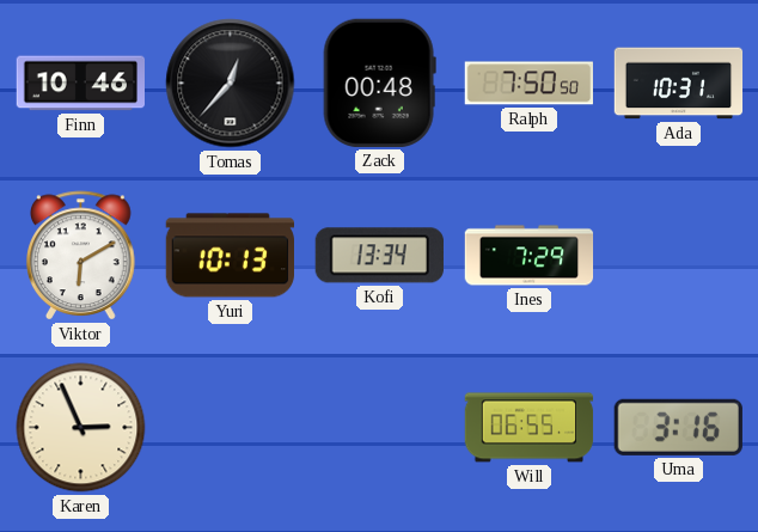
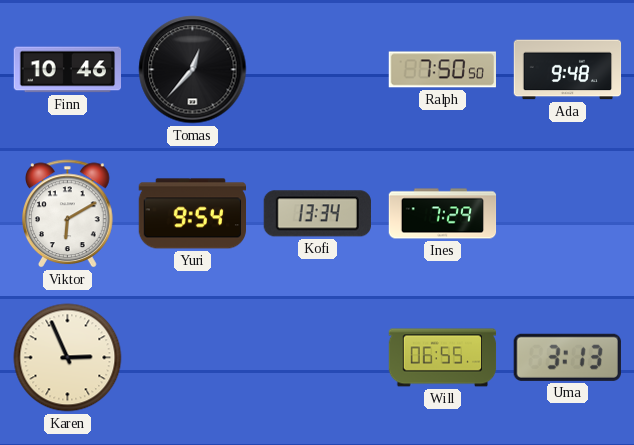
Zack: 00:48 -> none (379, 82)
Ada: 10:31 -> 9:48 (568, 70)
Yuri: 10:13 -> 9:54 (192, 214)
Uma: 3:16 -> 3:13 (567, 357)
